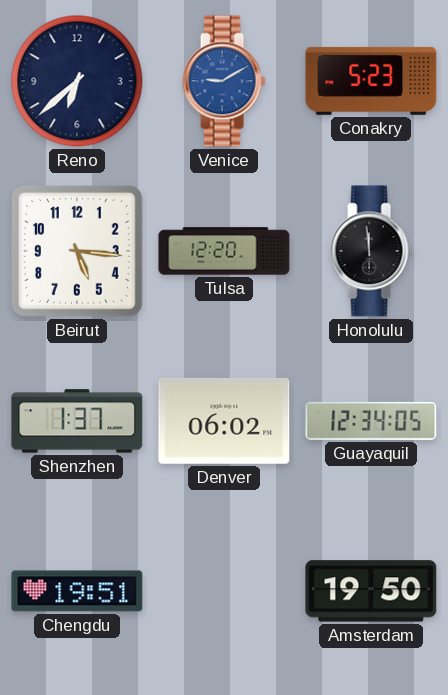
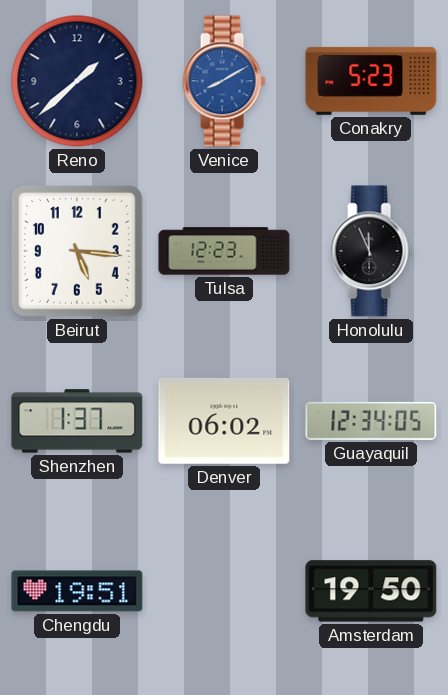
Reno: 6:38 -> 1:38 (77, 81)
Venice: 9:10 -> 8:10 (224, 81)
Tulsa: 12:20 -> 12:23 (224, 251)
Honolulu: 11:59 -> 11:56 (371, 251)
